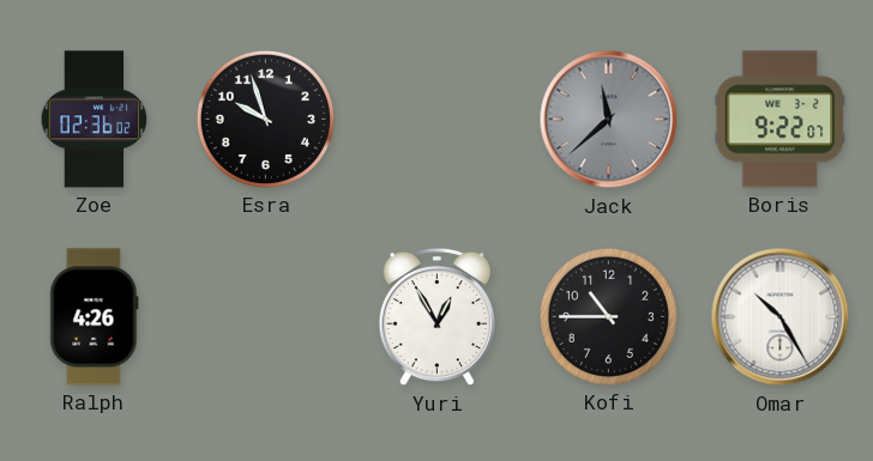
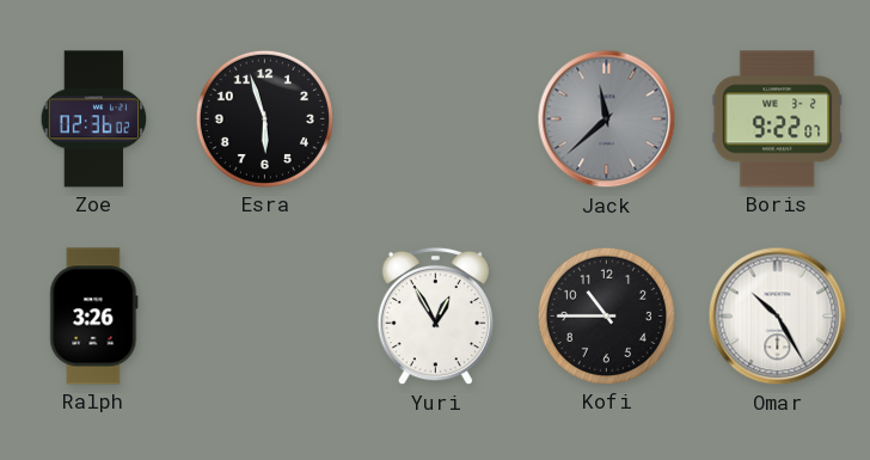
Esra: 9:57 -> 5:57 (264, 118)
Ralph: 4:26 -> 3:26 (94, 317)
